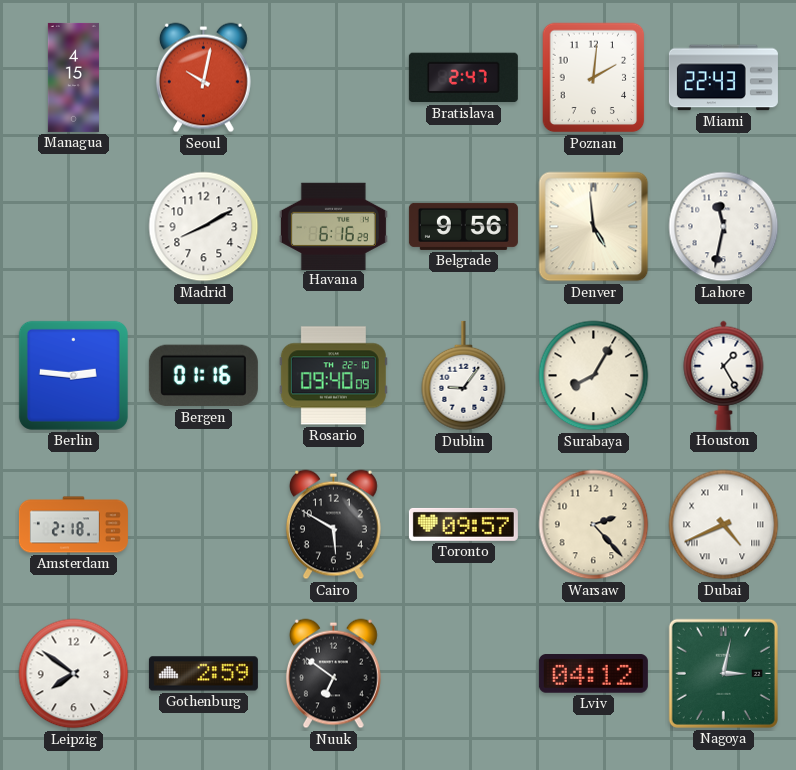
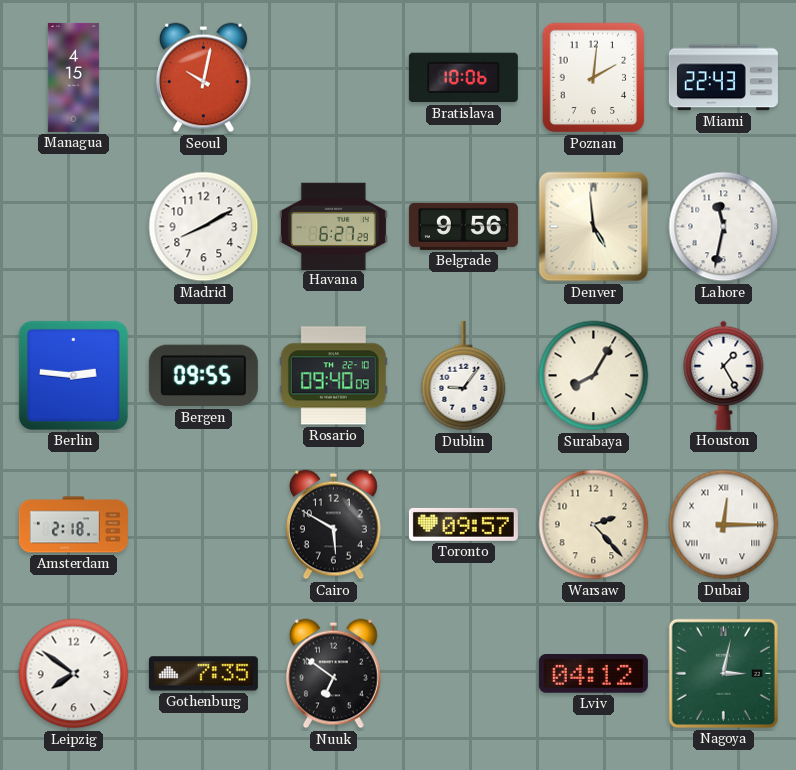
Bratislava: 2:47 -> 10:06 (463, 78)
Havana: 6:16 -> 6:27 (333, 226)
Bergen: 01:16 -> 09:55 (203, 376)
Dubai: 4:41 -> 12:15 (724, 525)
Gothenburg: 2:59 -> 7:35 (203, 674)
